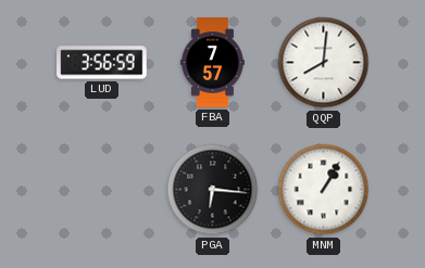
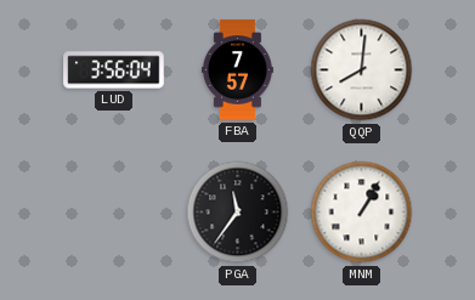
LUD: 3:56:59 -> 3:56:04 (114, 70)
PGA: 6:16 -> 11:36 (238, 213)
